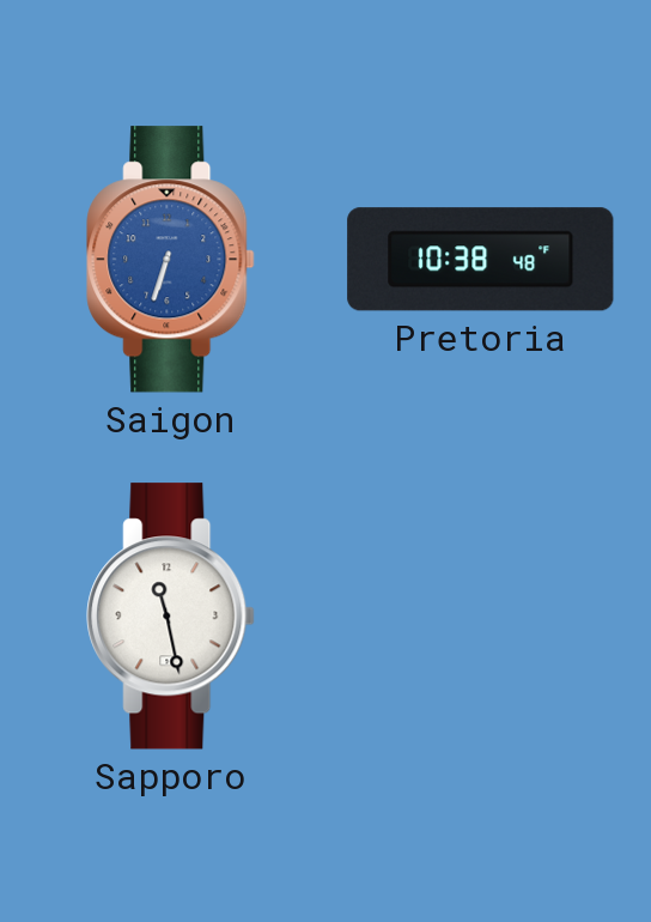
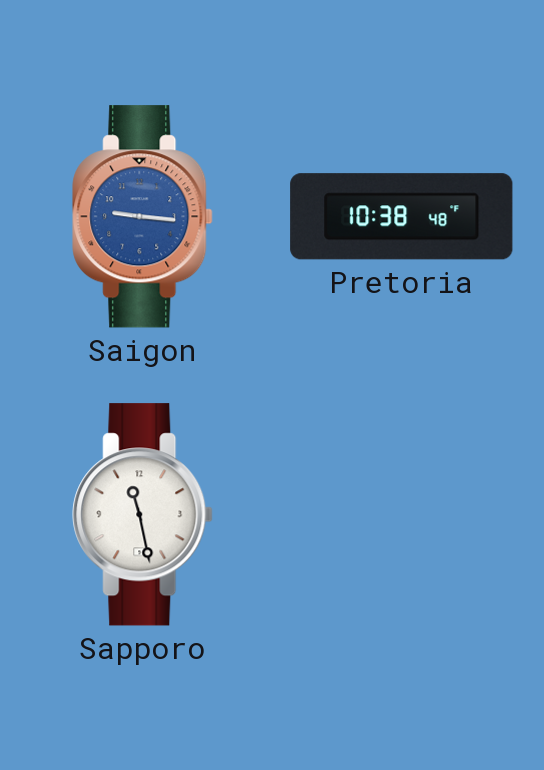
Saigon: 6:33 -> 9:16 (143, 217)
